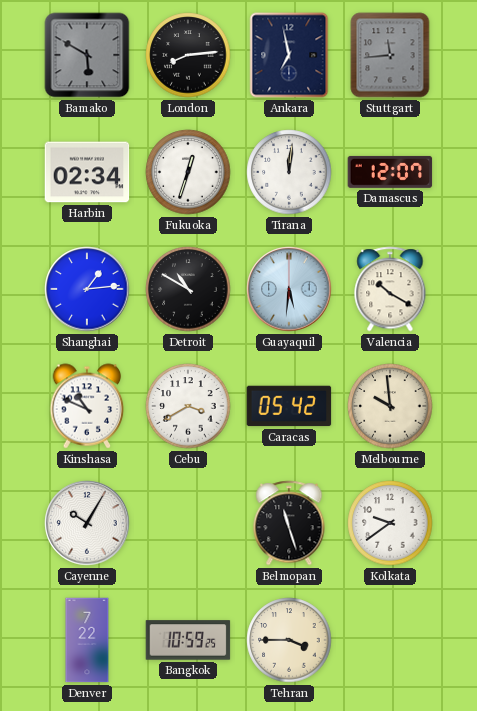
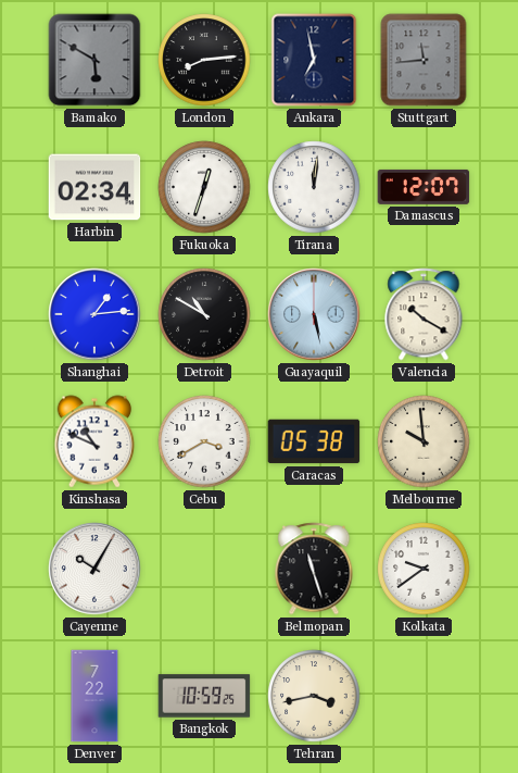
Guayaquil: 5:31 -> 5:28 (314, 314)
Caracas: 05:42 -> 05:38 (314, 441)
Tehran: 3:45 -> 3:43 (314, 696)
